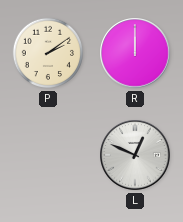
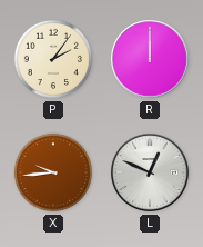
P: 2:09 -> 2:06 (53, 59)
X: none -> 9:44 (53, 172)
